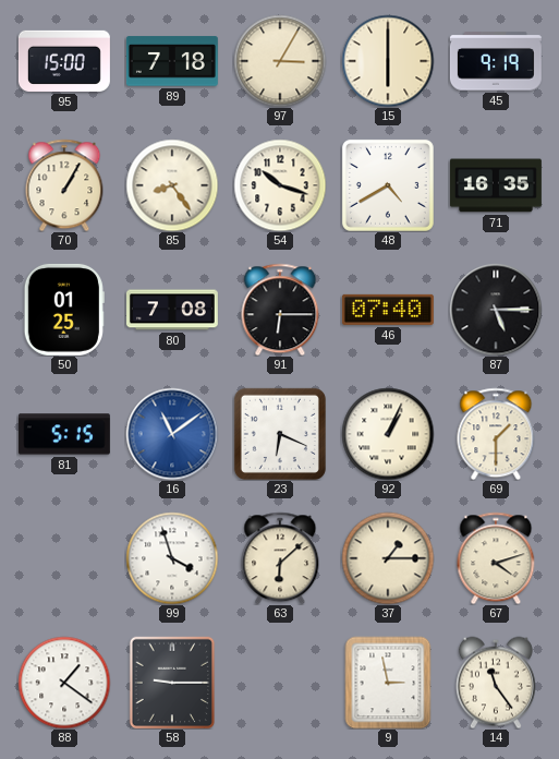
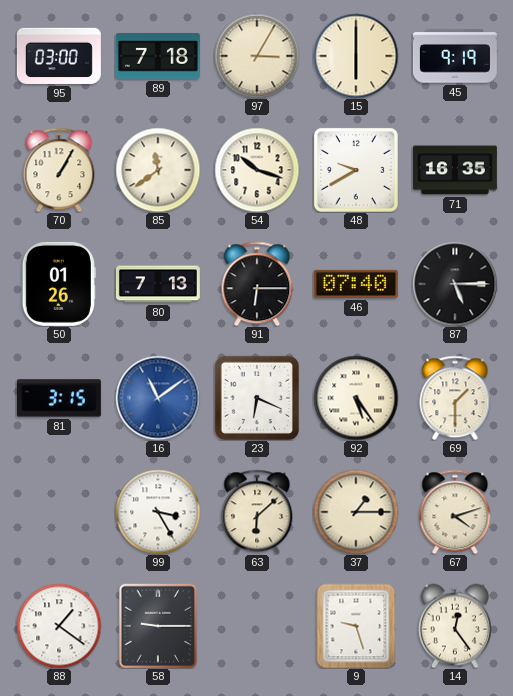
95: 15:00 -> 03:00 (59, 56)
85: 8:24 -> 11:39 (158, 170)
48: 4:40 -> 9:40 (356, 170)
50: 01:25 -> 01:26 (59, 284)
80: 7:08 -> 7:13 (158, 284)
81: 5:15 -> 3:15 (59, 398)
92: 1:04 -> 5:24 (356, 398)
99: 3:57 -> 3:25 (158, 512)
9: 2:58 -> 9:27 (356, 626)
14: 11:24 -> 12:24 (455, 626)
